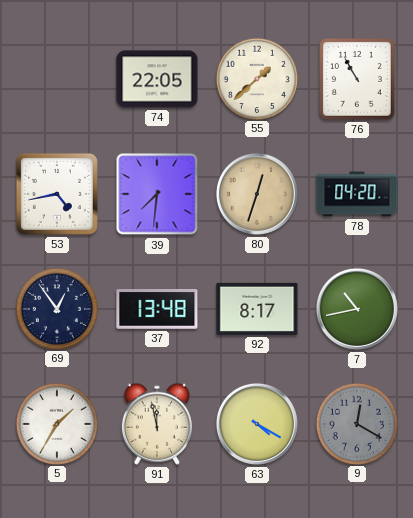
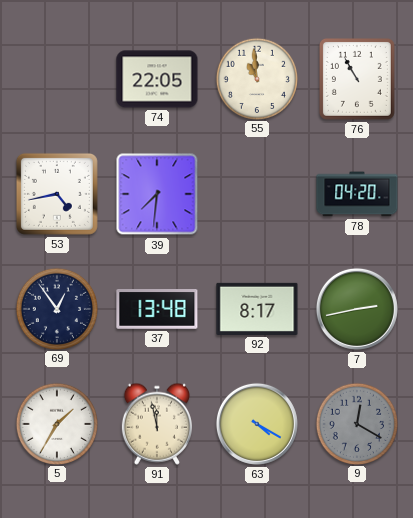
55: 1:38 -> 10:59 (256, 78)
80: 12:33 -> none (257, 194)
7: 10:43 -> 2:43 (357, 309)
